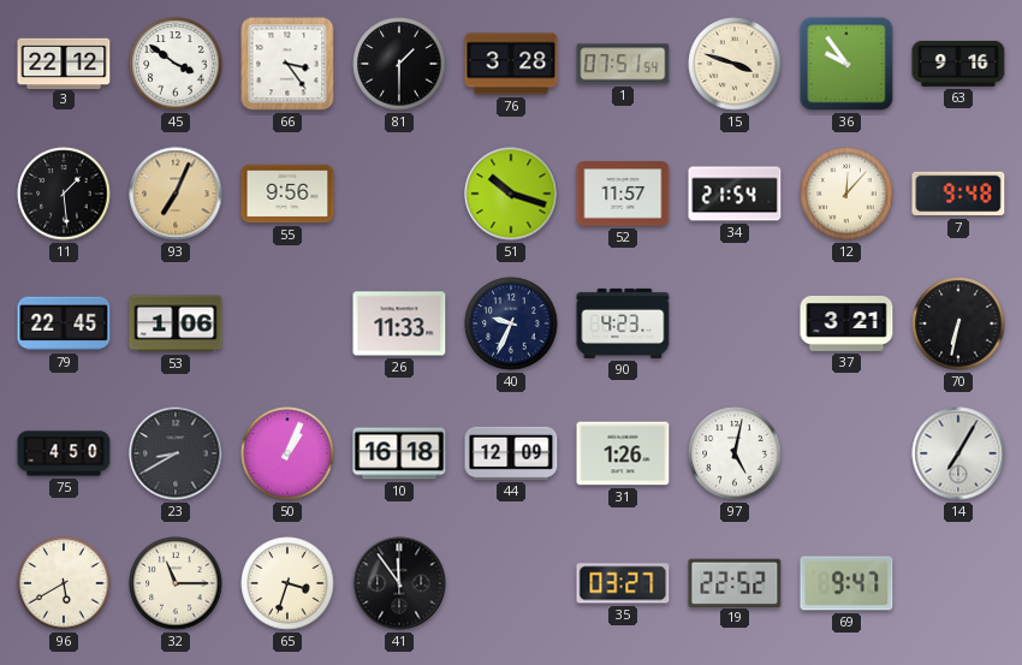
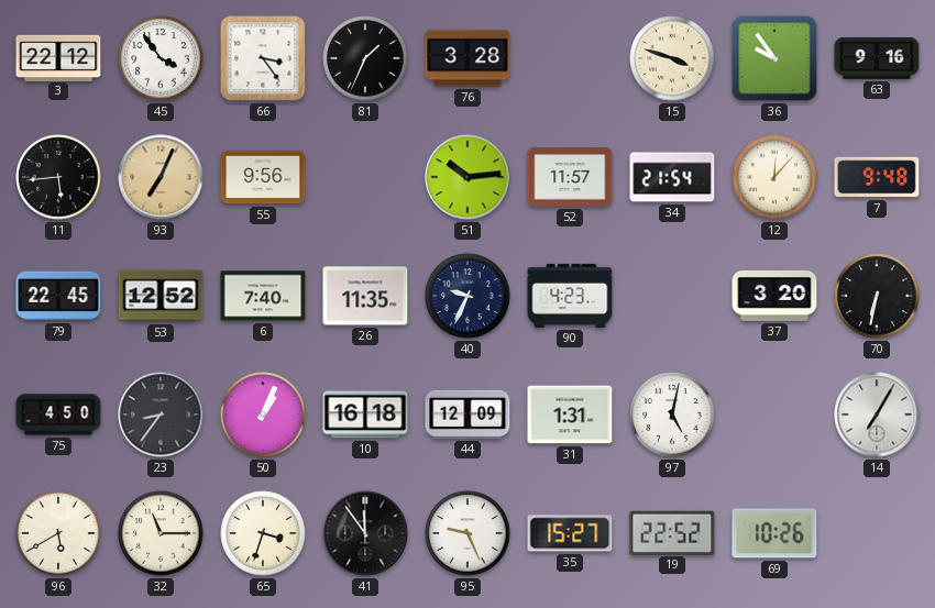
45: 3:51 -> 3:54 (161, 58)
81: 1:30 -> 1:34 (365, 58)
1: 07:51 -> none (623, 64)
11: 1:29 -> 5:44 (58, 177)
51: 10:18 -> 10:14 (468, 177)
53: 1:06 -> 12:52 (161, 296)
6: none -> 7:40 (263, 296)
26: 11:33 -> 11:35 (365, 296)
37: 3:21 -> 3:20 (774, 296)
23: 8:40 -> 8:36 (161, 414)
31: 1:26 -> 1:31 (570, 414)
95: none -> 9:26 (468, 533)
35: 03:27 -> 15:27 (570, 533)
69: 9:47 -> 10:26 (774, 533)
